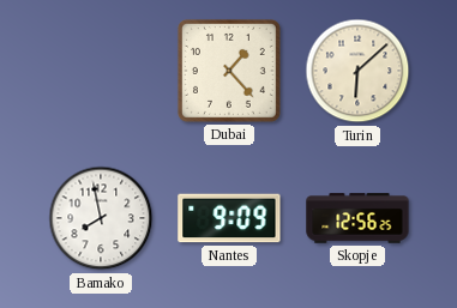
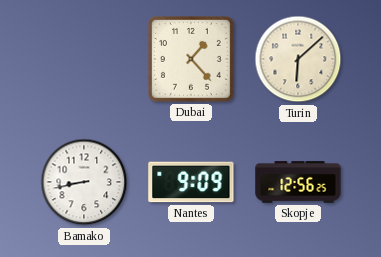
Bamako: 7:58 -> 8:43 (84, 182)
